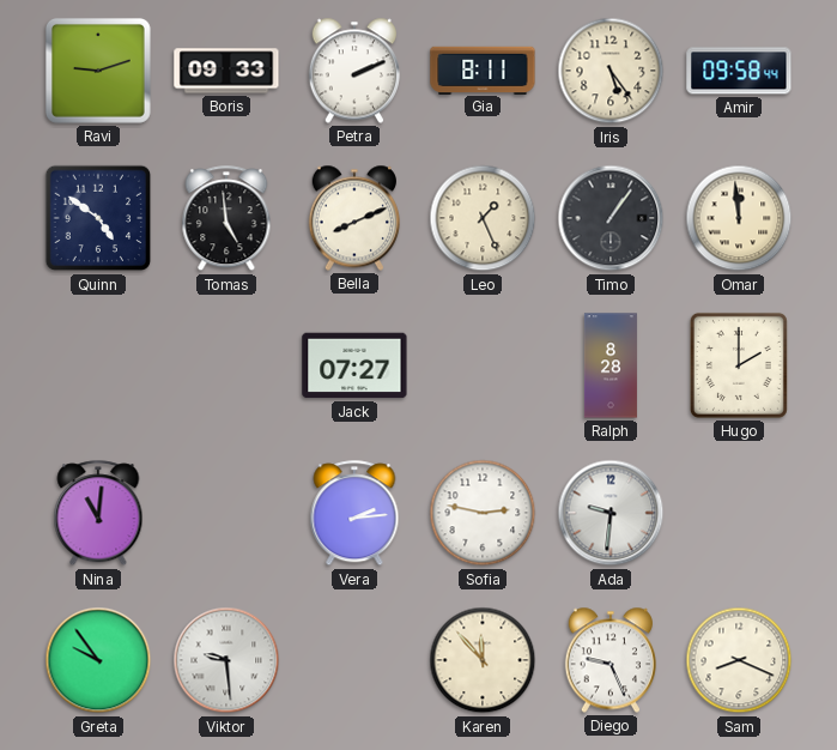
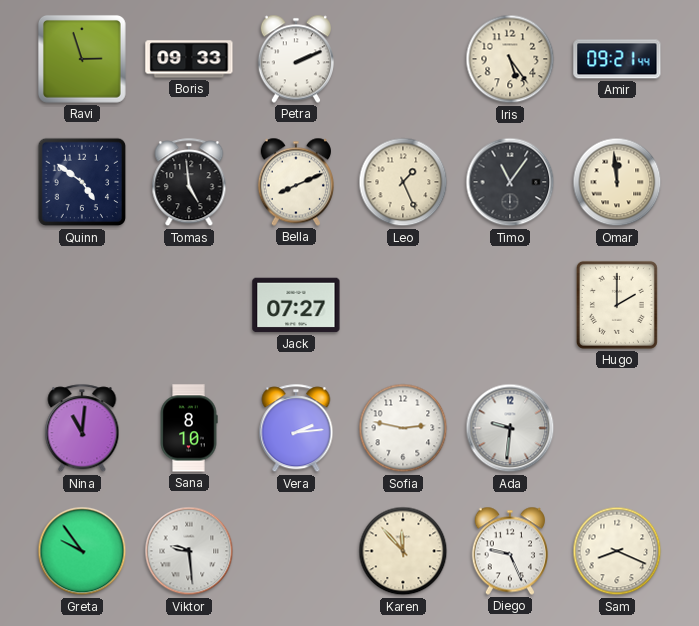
Ravi: 9:12 -> 2:57 (82, 59)
Gia: 8:11 -> none (483, 69)
Amir: 09:58 -> 09:21 (617, 59)
Timo: 1:06 -> 11:06 (510, 182)
Ralph: 8:28 -> none (611, 365)
Sana: none -> 8:10 (189, 428)
